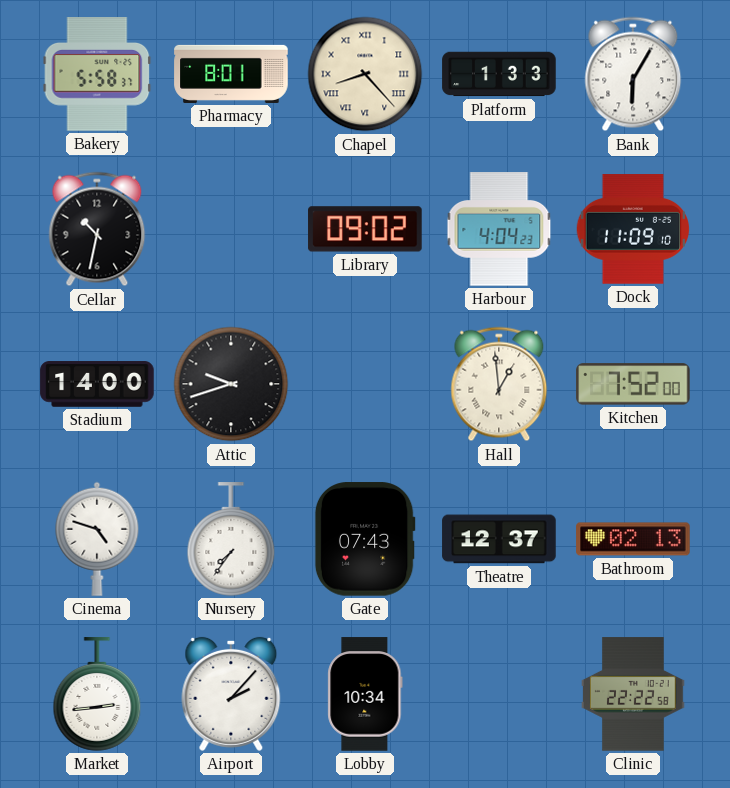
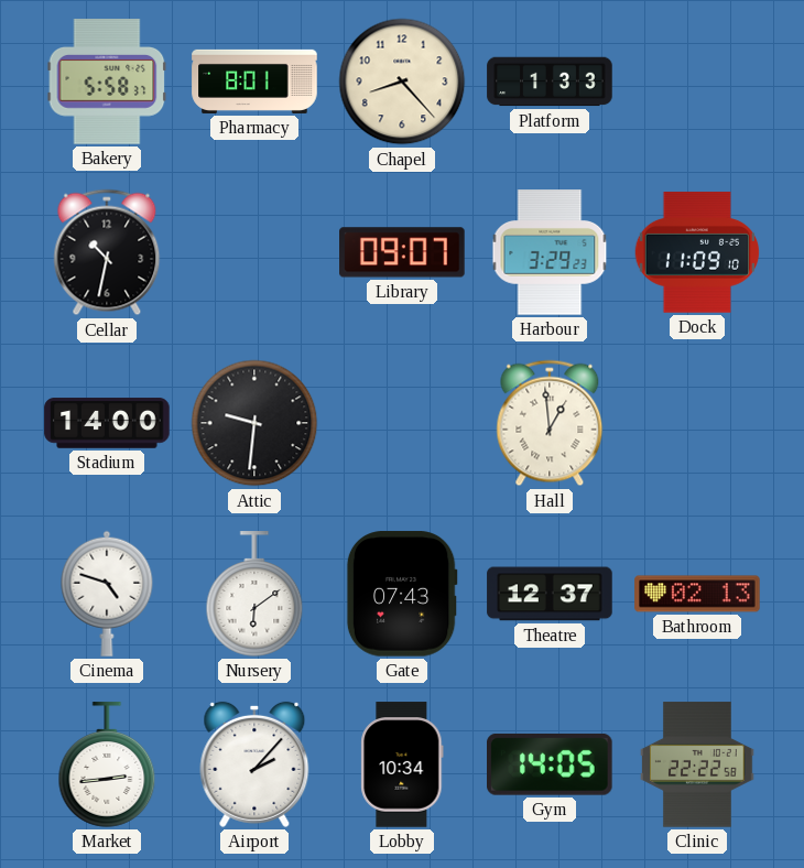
Chapel numerals: Roman -> Arabic (402, 82)
Bank: 6:05 -> none (633, 74)
Library: 09:02 -> 09:07 (402, 252)
Harbour: 4:04 -> 3:29 (550, 252)
Attic: 9:42 -> 9:31 (254, 423)
Kitchen: 7:52 -> none (633, 384)
Nursery: 7:36 -> 6:09 (254, 594)
Gym: none -> 14:05 (551, 764)
